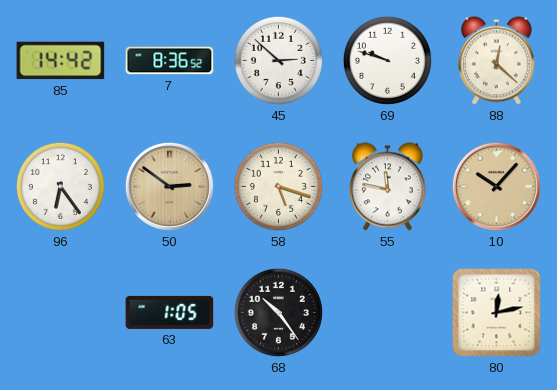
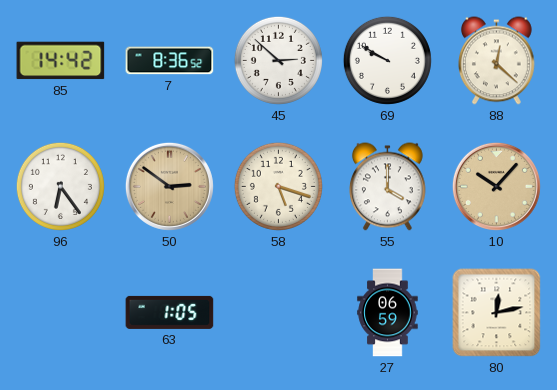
69: 9:48 -> 9:50 (387, 60)
55: 11:47 -> 4:00 (388, 187)
68: 10:24 -> none (278, 312)
27: none -> 06:59 (388, 313)
